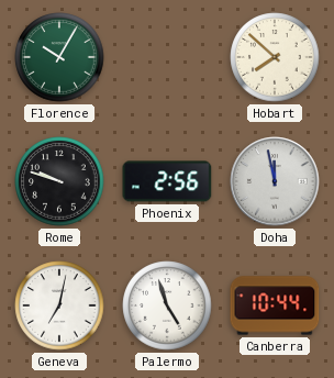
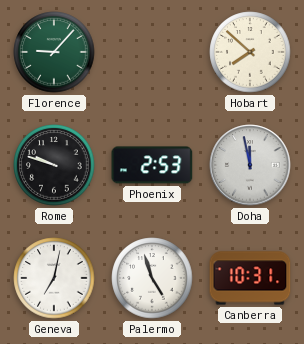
Florence: 10:05 -> 9:07 (54, 52)
Phoenix: 2:56 -> 2:53 (152, 165)
Canberra: 10:44 -> 10:31 (250, 278)
